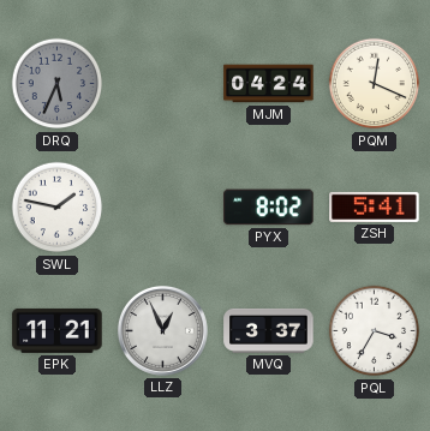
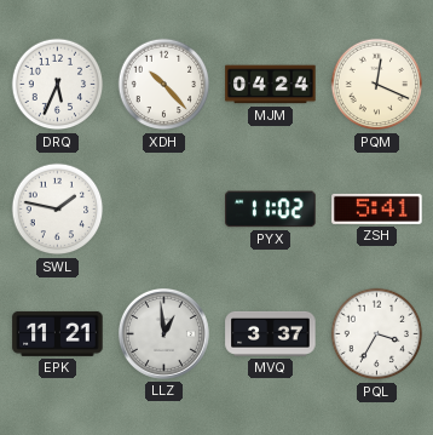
DRQ dial: grey -> white (58, 85)
XDH: none -> 10:23 (164, 85)
PYX: 8:02 -> 11:02 (271, 210)
LLZ: 12:56 -> 12:59 (163, 333)
